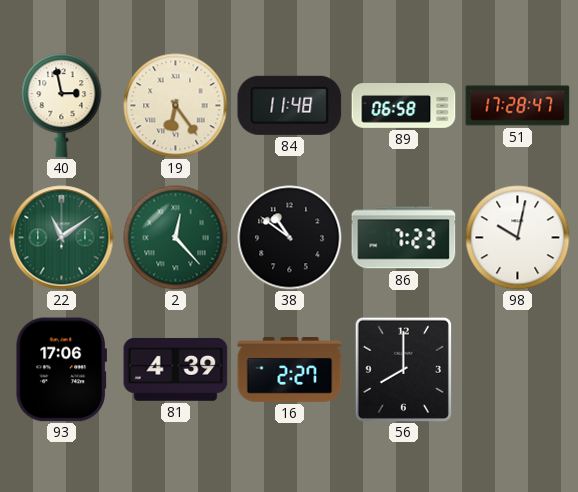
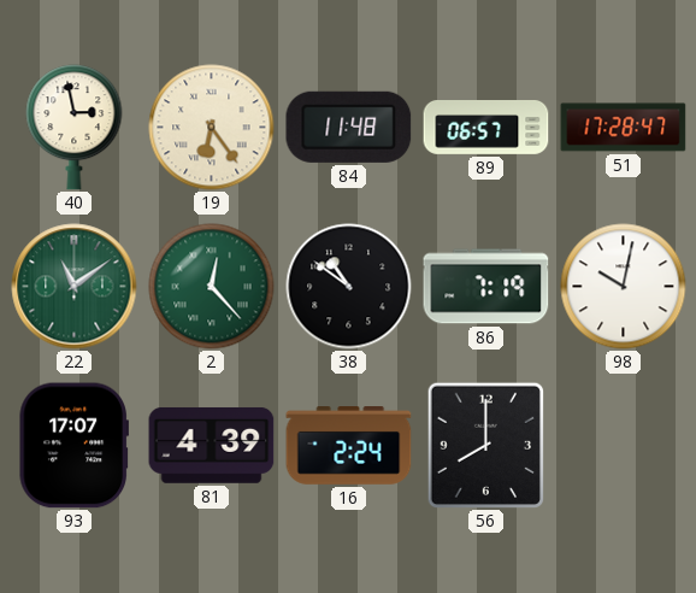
89: 06:58 -> 06:57 (486, 128)
86: 7:23 -> 7:19 (486, 287)
93: 17:06 -> 17:07 (73, 446)
16: 2:27 -> 2:24 (349, 446)
